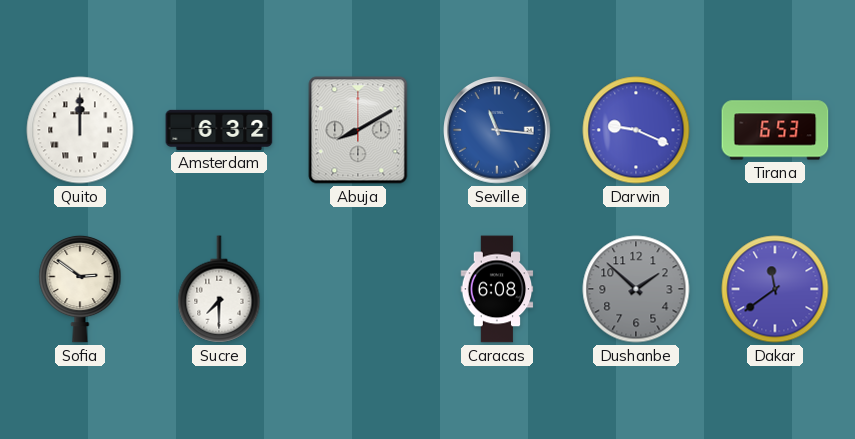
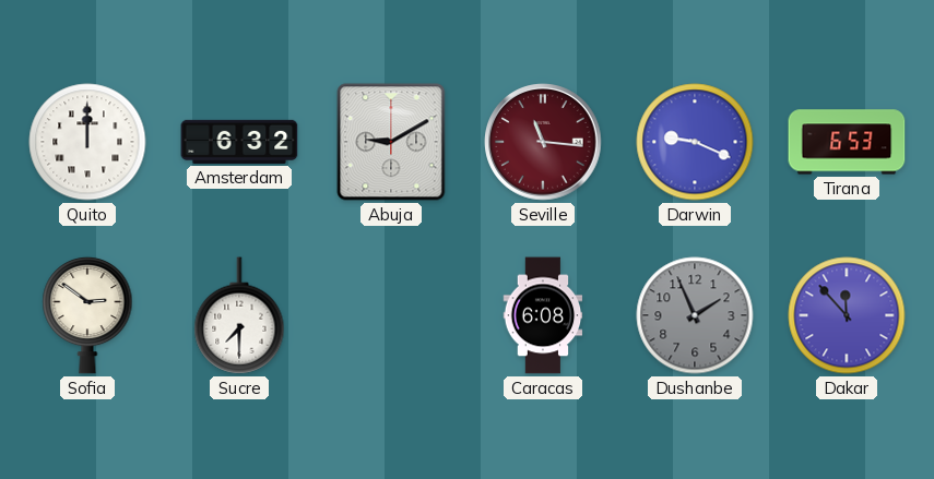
Abuja: 8:10 -> 9:10 (391, 142)
Seville dial: blue -> burgundy (543, 142)
Dushanbe: 1:52 -> 1:56 (695, 315)
Dakar: 11:39 -> 11:53 (847, 315)
